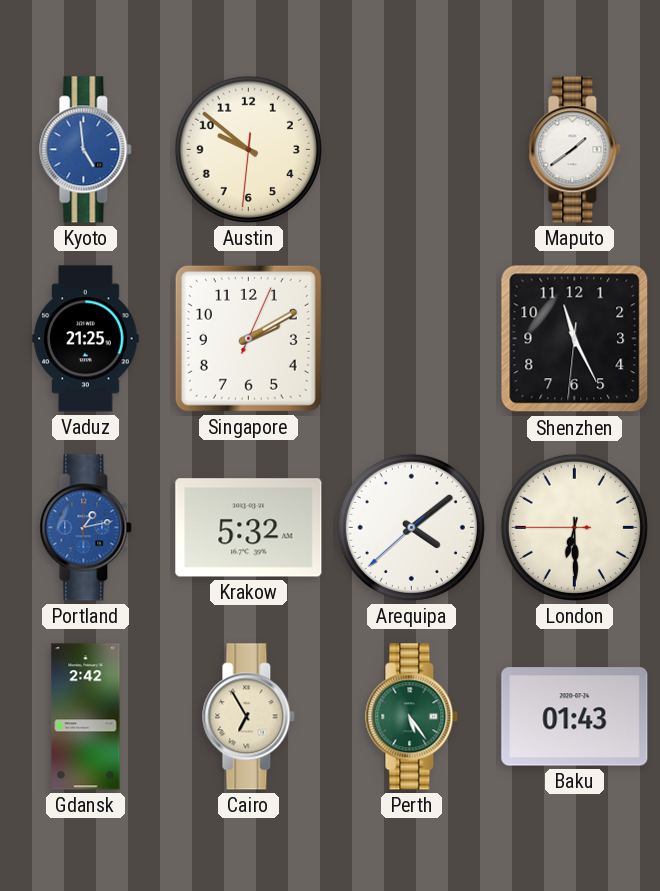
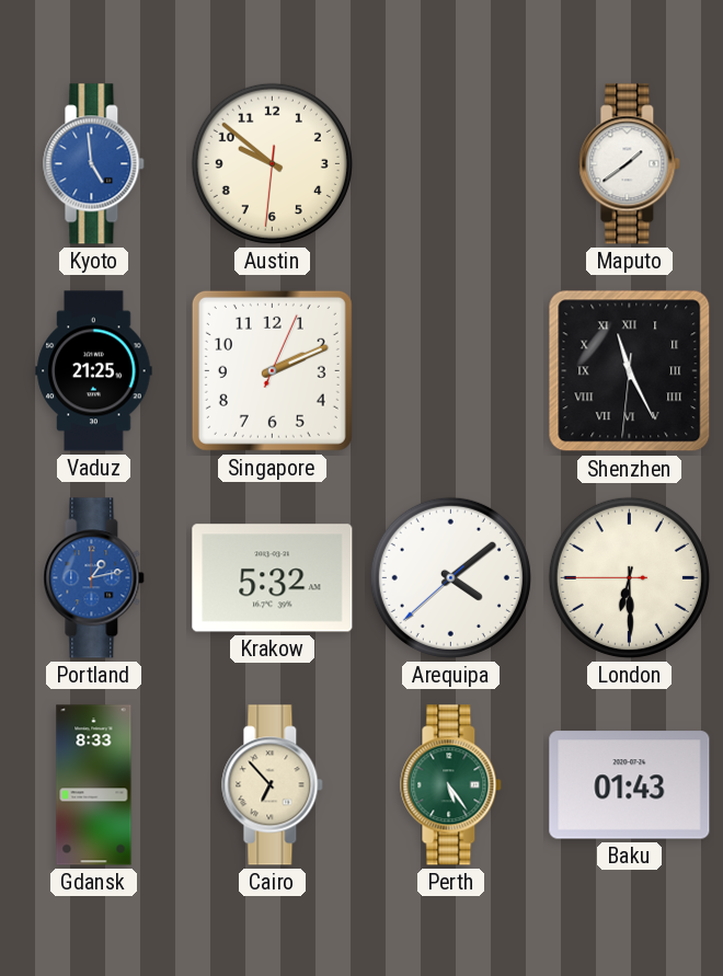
Singapore: 2:10 -> 2:11 (272, 370)
Shenzhen numerals: Arabic -> Roman (630, 371)
Gdansk: 2:42 -> 8:33 (94, 785)
Cairo: 6:55 -> 6:53 (273, 785)
